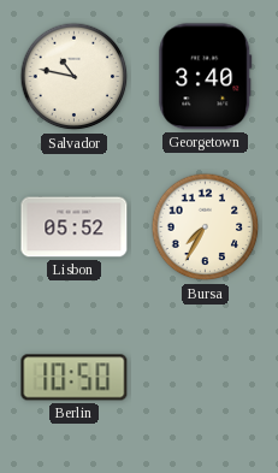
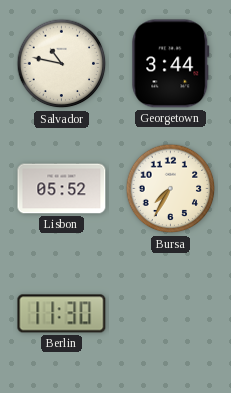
Georgetown: 3:40 -> 3:44 (171, 64)
Berlin: 10:50 -> 11:30 (62, 314)
